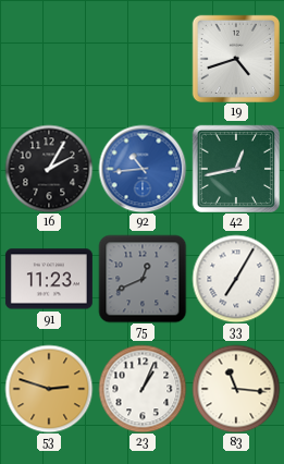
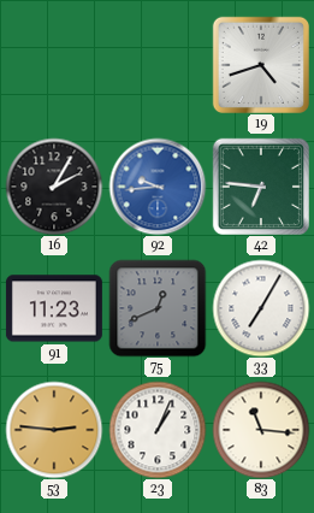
92: 10:44 -> 9:44 (158, 187)
42: 12:43 -> 6:46 (260, 185)
53: 2:48 -> 2:46 (54, 430)
